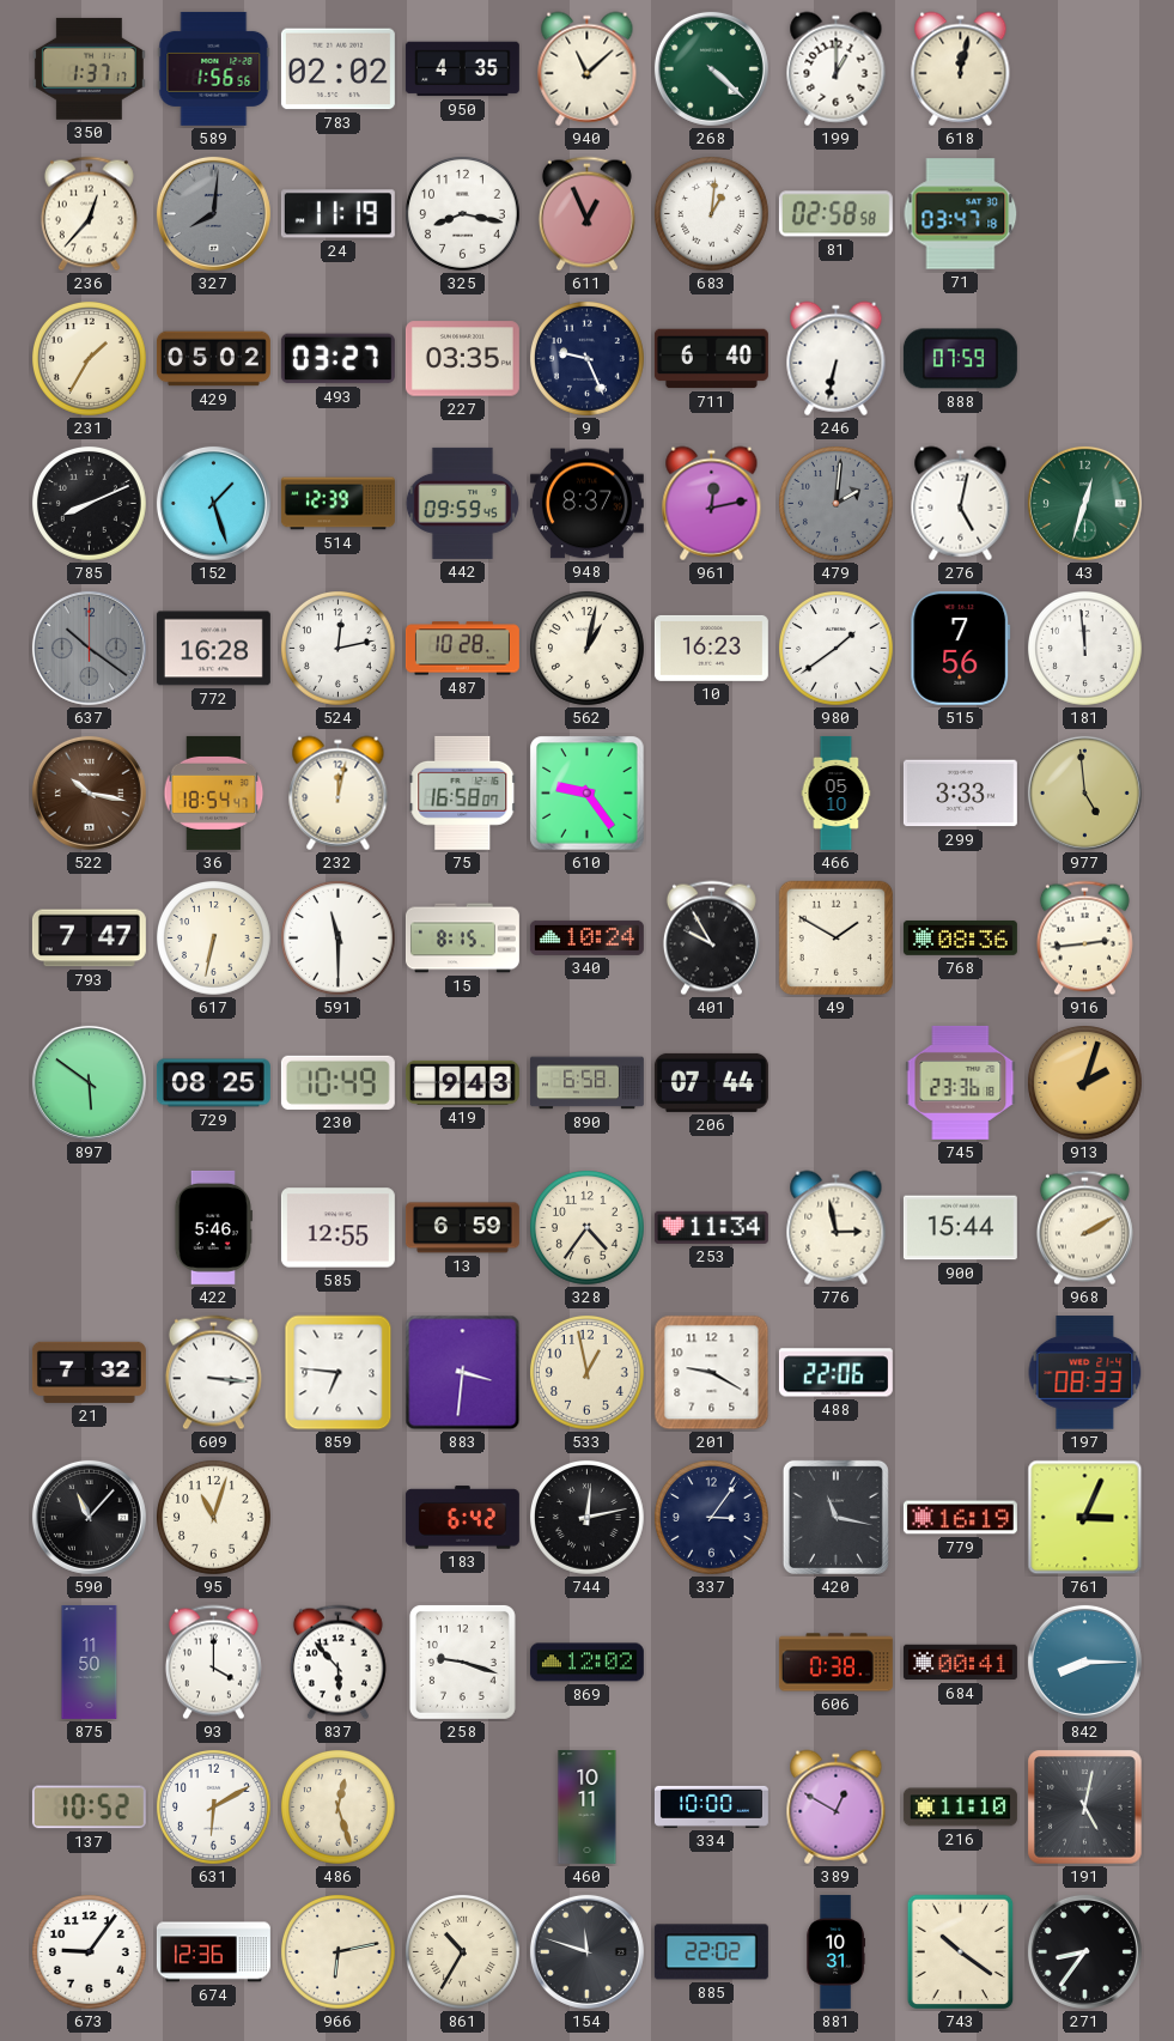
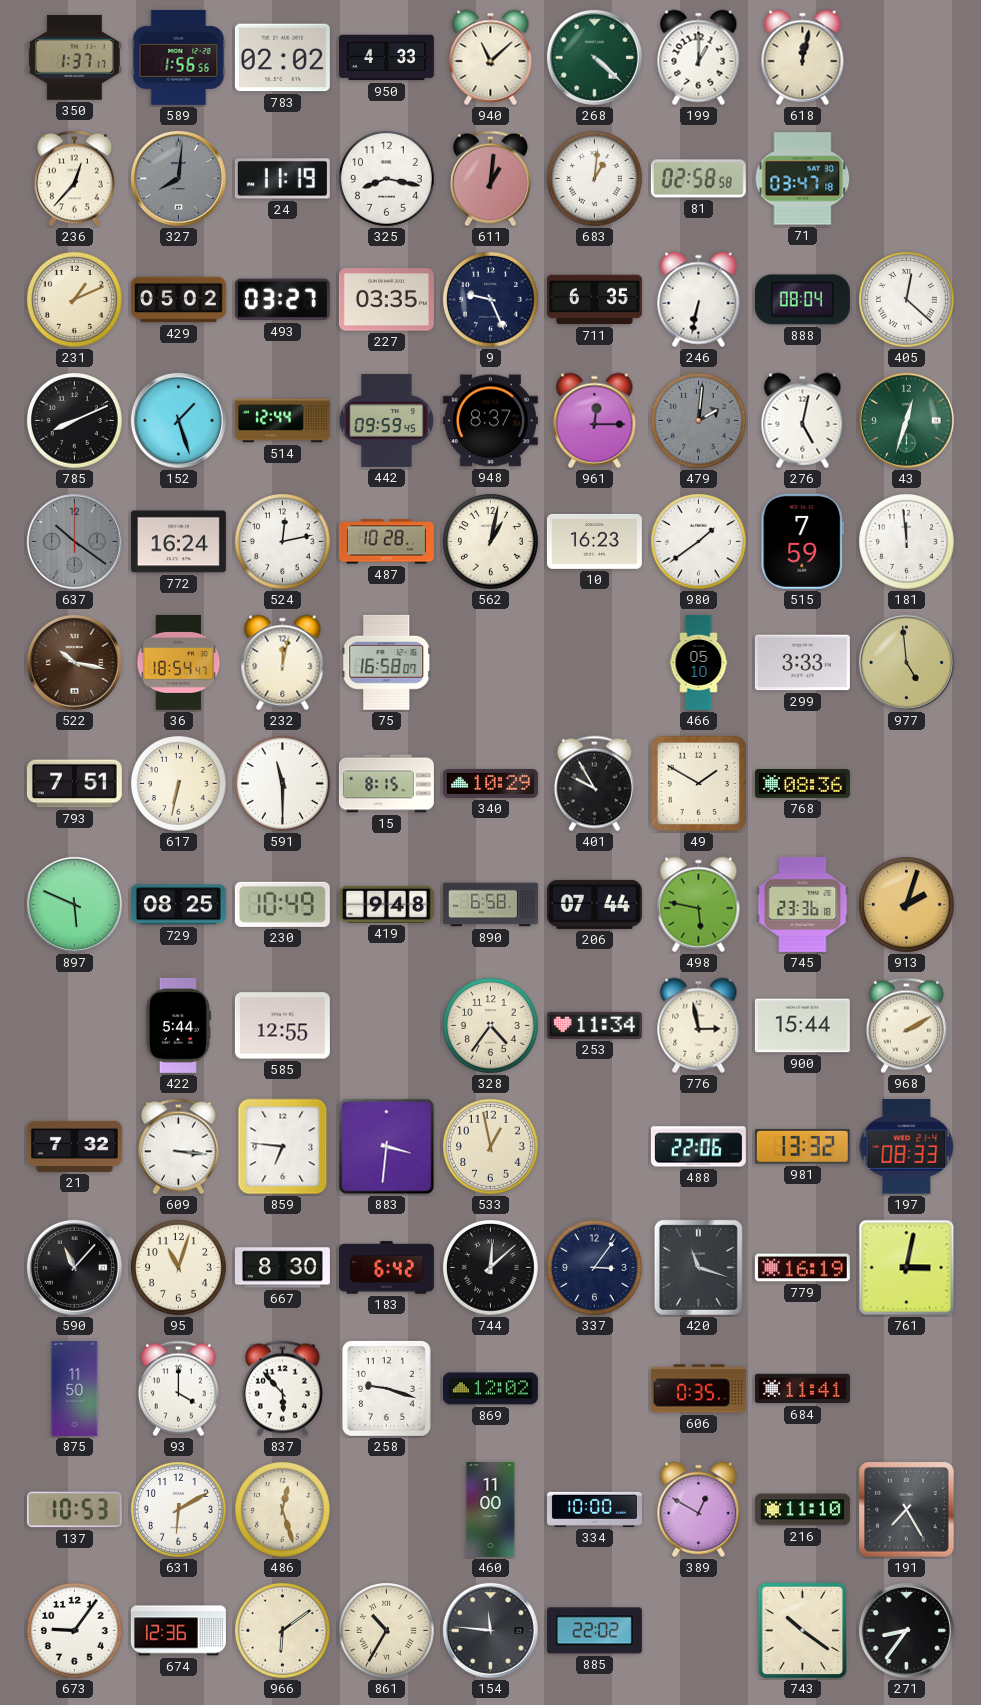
950: 4:35 -> 4:33 (386, 58)
611: 12:56 -> 1:01 (490, 179)
231: 1:35 -> 1:11 (75, 300)
711: 6:40 -> 6:35 (594, 300)
888: 07:59 -> 08:04 (802, 300)
405: none -> 12:22 (907, 300)
514: 12:39 -> 12:44 (282, 421)
961: 12:13 -> 12:15 (595, 421)
772: 16:28 -> 16:24 (178, 542)
515: 7:56 -> 7:59 (803, 541)
610: 9:24 -> none (588, 794)
793: 7:47 -> 7:51 (74, 784)
340: 10:24 -> 10:29 (490, 783)
916: 2:44 -> none (1084, 939)
897: 5:51 -> 5:49 (74, 904)
419: 9:43 -> 9:48 (386, 904)
498: none -> 5:47 (699, 905)
422: 5:46 -> 5:44 (178, 1025)
13: 6:59 -> none (462, 1228)
201: 9:20 -> none (712, 1373)
981: none -> 13:32 (802, 1146)
667: none -> 8:30 (282, 1268)
744: 12:13 -> 12:08 (491, 1268)
420: 11:17 -> 11:18 (698, 1267)
761: 3:04 -> 3:02 (907, 1268)
606: 0:38 -> 0:35 (698, 1389)
684: 00:41 -> 11:41 (802, 1389)
842: 8:15 -> none (1084, 1662)
137: 10:52 -> 10:53 (74, 1510)
460: 10:11 -> 11:00 (491, 1509)
191: 5:02 -> 7:25 (907, 1510)
966: 6:13 -> 6:09 (283, 1631)
154: 11:48 -> 11:46 (490, 1630)
881: 10:31 -> none (835, 1951)
